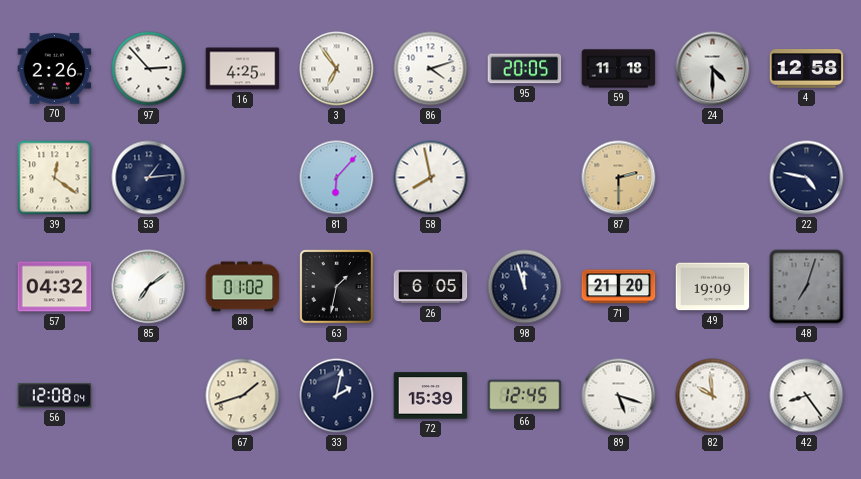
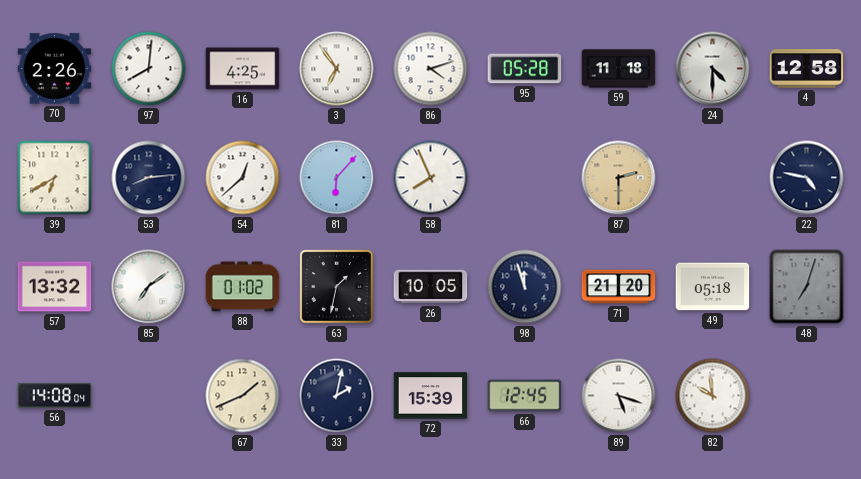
97: 2:53 -> 8:01 (149, 69)
95: 20:05 -> 05:28 (525, 69)
39: 12:21 -> 6:40 (55, 178)
53: 1:14 -> 8:14 (149, 178)
54: none -> 12:38 (243, 178)
58: 7:58 -> 7:56 (431, 178)
57: 04:32 -> 13:32 (55, 287)
26: 6:05 -> 10:05 (431, 287)
49: 19:09 -> 05:18 (713, 287)
56: 12:08 -> 14:08 (55, 396)
67: 1:42 -> 1:41 (243, 396)
42: 8:24 -> none (807, 396)
